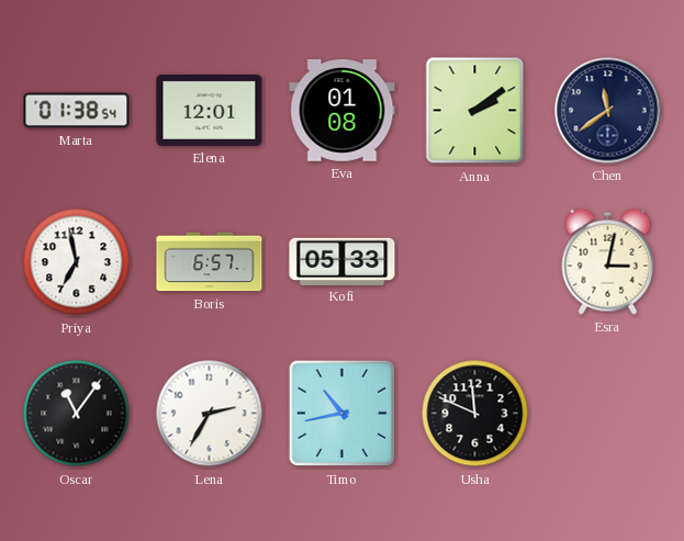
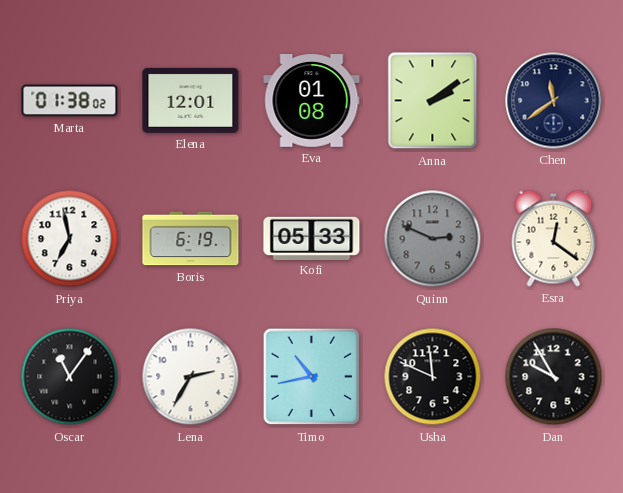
Marta: 01:38:54 -> 01:38:02 (70, 101)
Boris: 6:57 -> 6:19 (191, 239)
Quinn: none -> 2:49 (433, 239)
Esra: 3:02 -> 12:21 (554, 238)
Dan: none -> 9:55 (554, 377)
